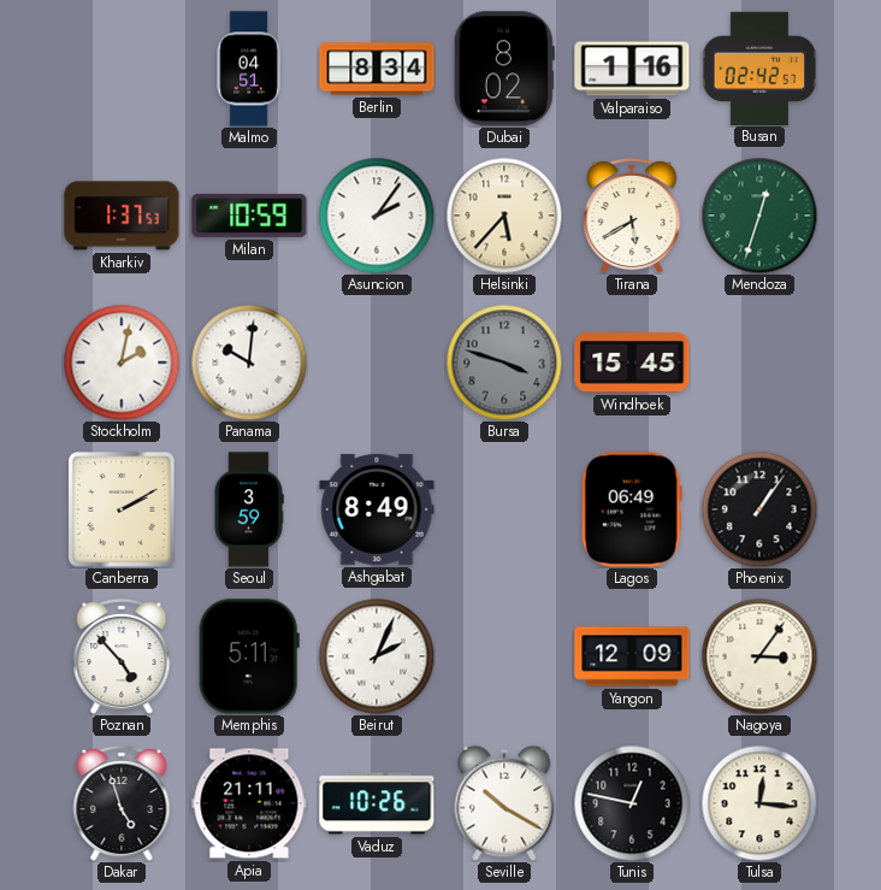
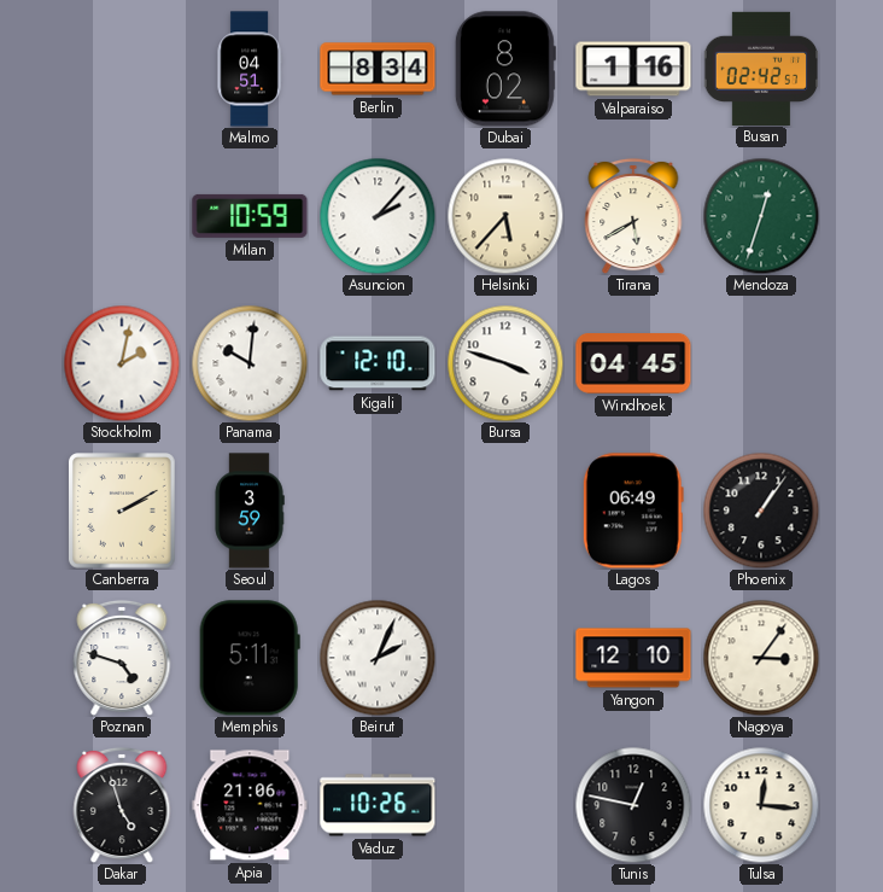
Kharkiv: 1:37 -> none (122, 216)
Asuncion: 2:06 -> 2:07 (378, 216)
Kigali: none -> 12:10 (378, 363)
Bursa dial: grey -> white (505, 363)
Windhoek: 15:45 -> 04:45 (633, 365)
Ashgabat: 8:49 -> none (377, 509)
Poznan: 4:53 -> 4:48 (122, 658)
Yangon: 12:09 -> 12:10 (633, 658)
Apia: 21:11 -> 21:06 (250, 805)
Seville: 10:20 -> none (504, 803)
